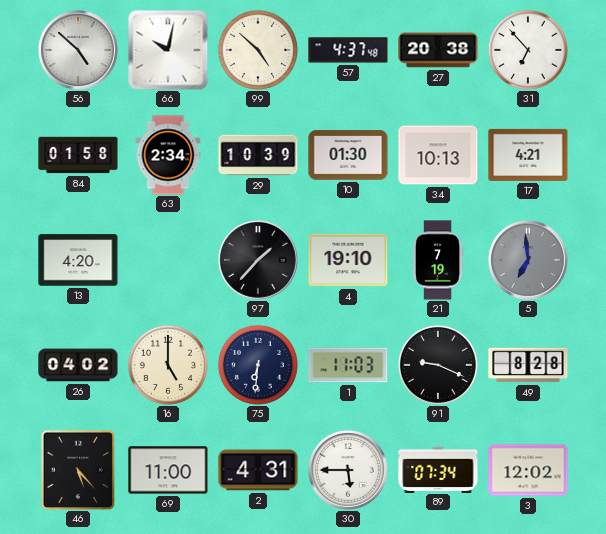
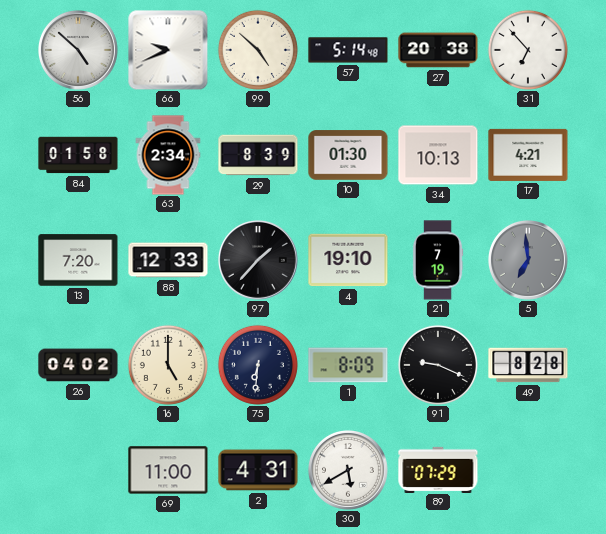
66: 10:02 -> 9:41 (168, 50)
57: 4:37 -> 5:14 (348, 50)
29: 10:39 -> 8:39 (258, 155)
13: 4:20 -> 7:20 (78, 260)
88: none -> 12:33 (168, 260)
1: 11:03 -> 8:09 (348, 365)
46: 5:23 -> none (78, 470)
30: 5:45 -> 5:40 (349, 471)
89: 07:34 -> 07:29 (438, 469)
3: 12:02 -> none (528, 470)
